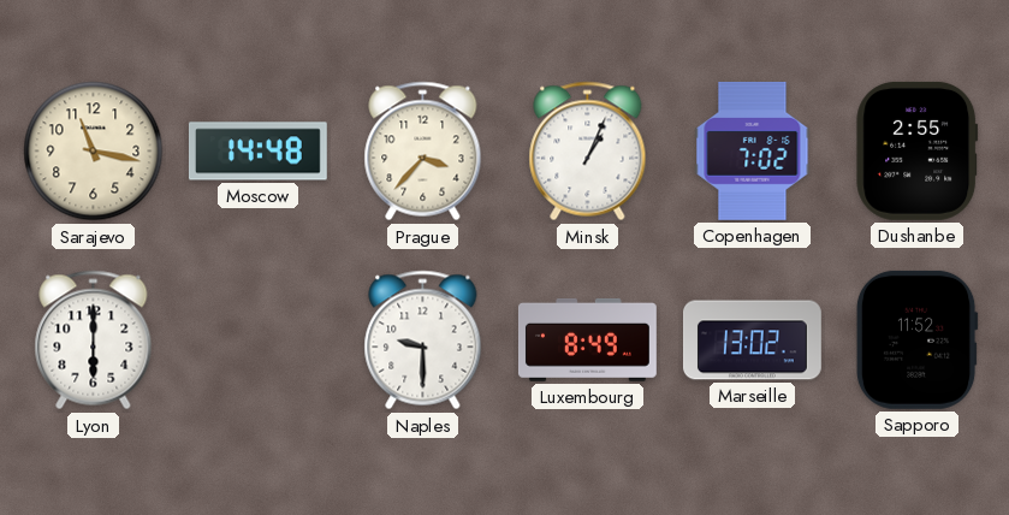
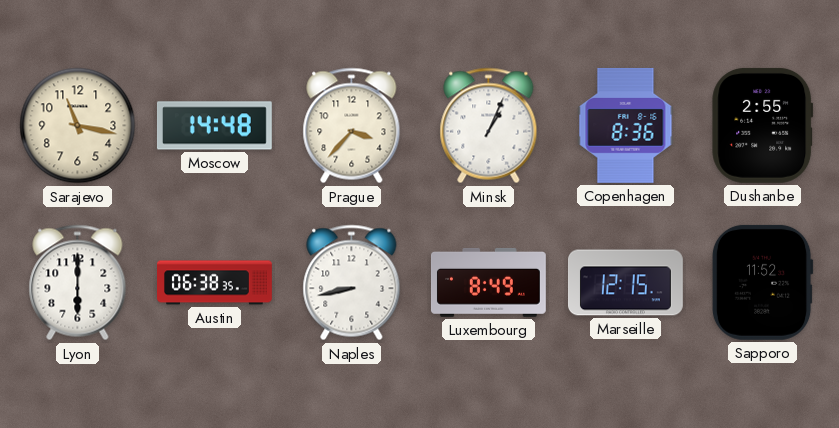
Copenhagen: 7:02 -> 8:36 (626, 125)
Austin: none -> 06:38 (215, 283)
Naples: 9:30 -> 8:43 (352, 283)
Marseille: 13:02 -> 12:15 (626, 283)
